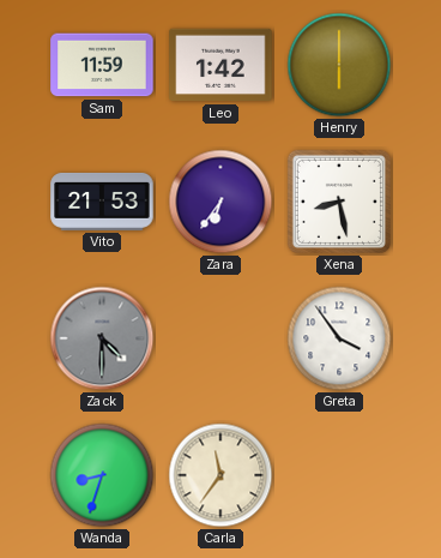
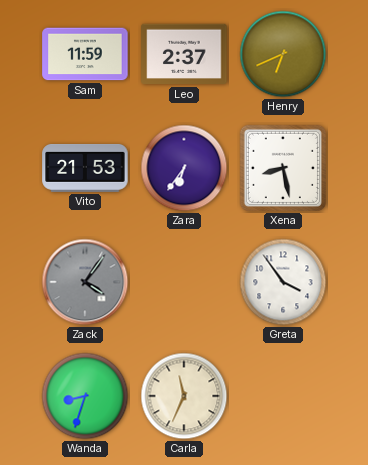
Leo: 1:42 -> 2:37 (184, 54)
Henry: 6:00 -> 6:41 (283, 54)
Zack: 4:30 -> 4:06 (85, 282)
Carla: 11:36 -> 11:34 (184, 396)
